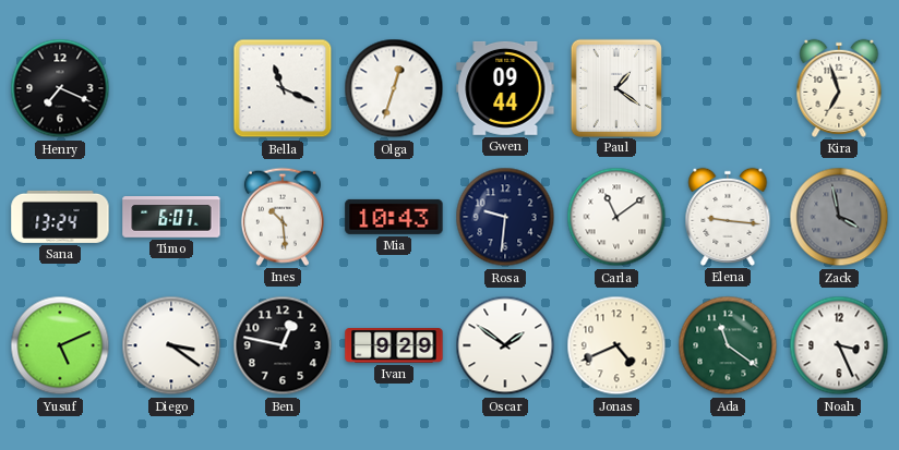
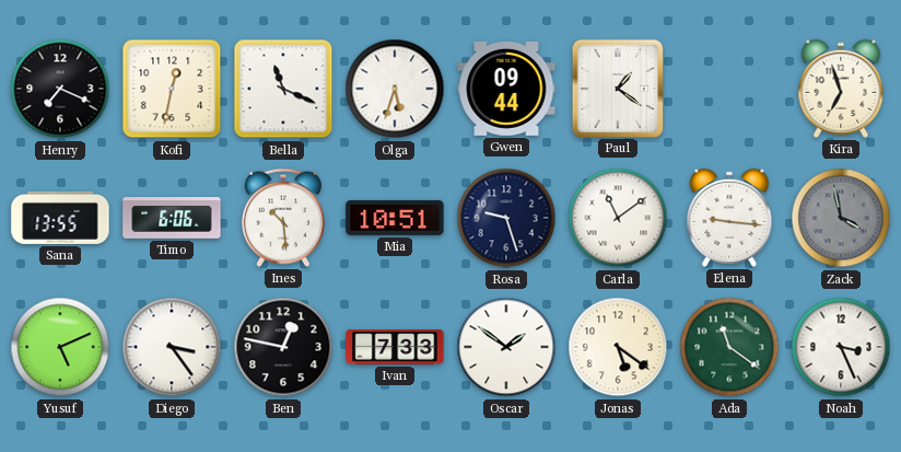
Kofi: none -> 12:32 (172, 89)
Olga: 12:33 -> 5:33 (395, 89)
Sana: 13:24 -> 13:55 (60, 218)
Timo: 6:07 -> 6:06 (172, 219)
Mia: 10:43 -> 10:51 (395, 218)
Rosa: 9:31 -> 9:27 (506, 218)
Diego: 3:21 -> 3:24 (172, 347)
Ivan: 9:29 -> 7:33 (395, 347)
Jonas: 4:41 -> 5:21 (618, 347)
